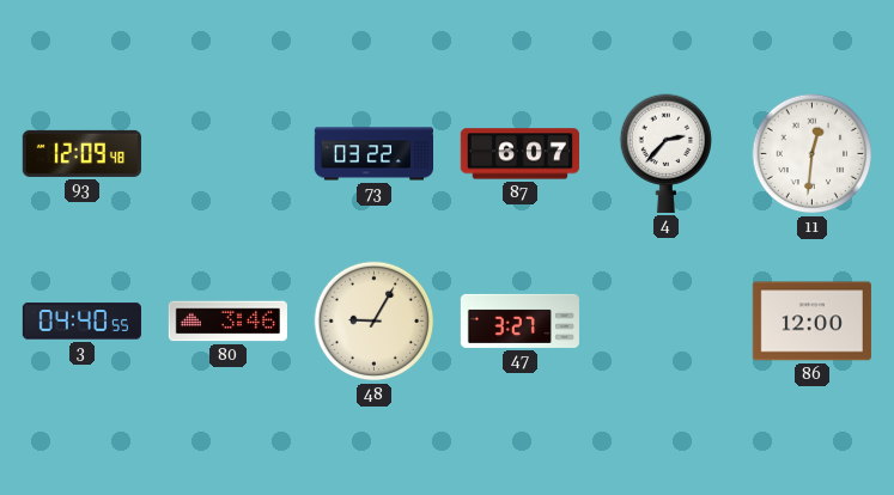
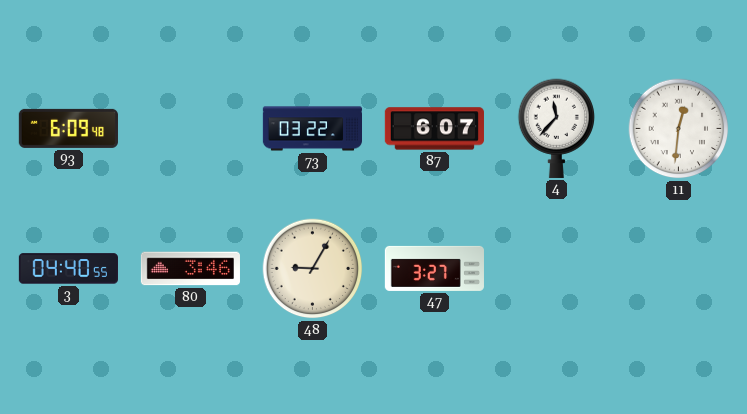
93: 12:09 -> 6:09 (68, 128)
4: 2:37 -> 11:37 (557, 128)
86: 12:00 -> none (811, 322)
